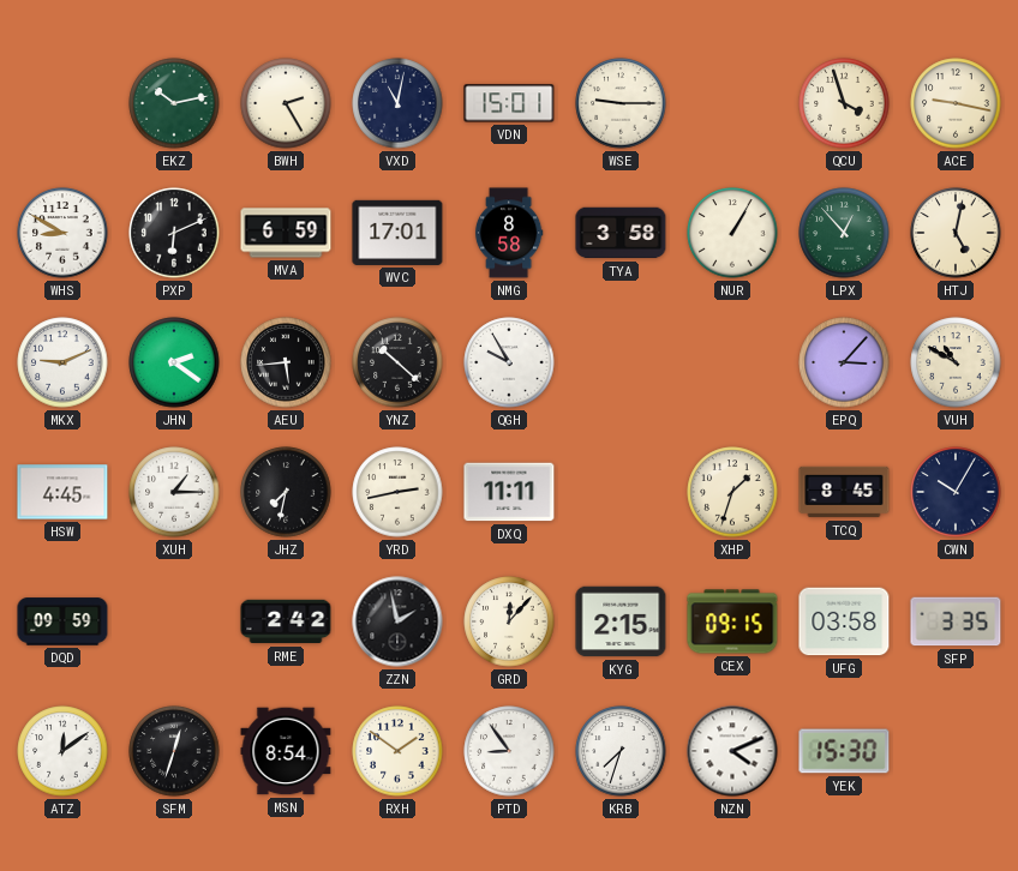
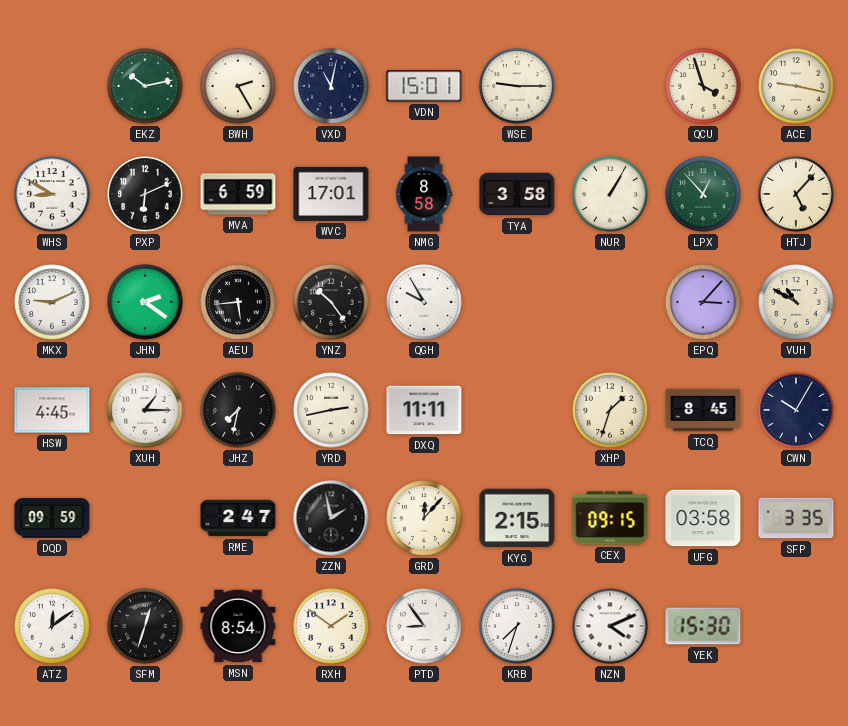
HTJ: 5:02 -> 5:07 (796, 194)
YNZ: 10:22 -> 10:24 (331, 302)
RME: 2:42 -> 2:47 (238, 518)
